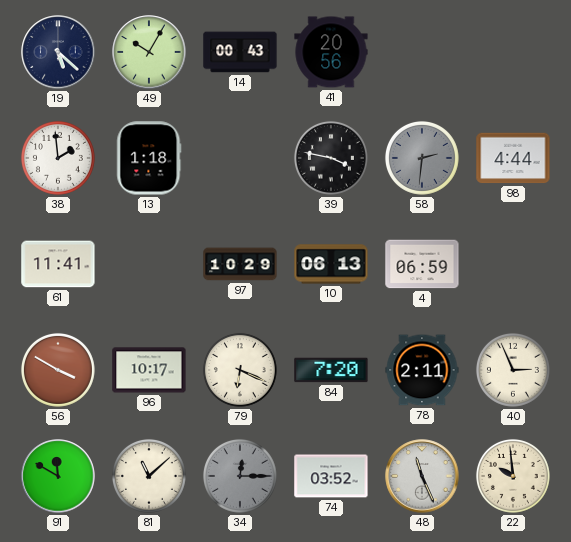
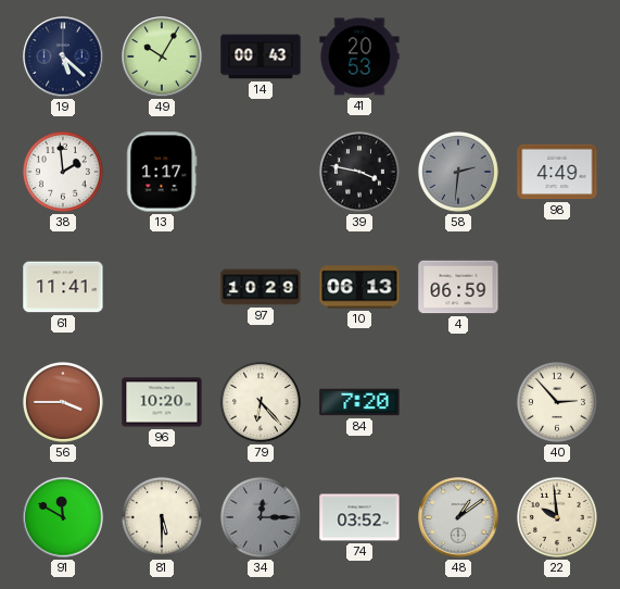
41: 20:56 -> 20:53 (359, 57)
13: 1:18 -> 1:17 (162, 172)
98: 4:44 -> 4:49 (557, 172)
56: 3:50 -> 3:45 (63, 402)
96: 10:17 -> 10:20 (162, 402)
79: 6:19 -> 6:23 (261, 402)
78: 2:11 -> none (422, 370)
40: 2:56 -> 2:53 (557, 402)
81: 11:08 -> 5:30 (162, 517)
48: 11:26 -> 1:09 (458, 517)
